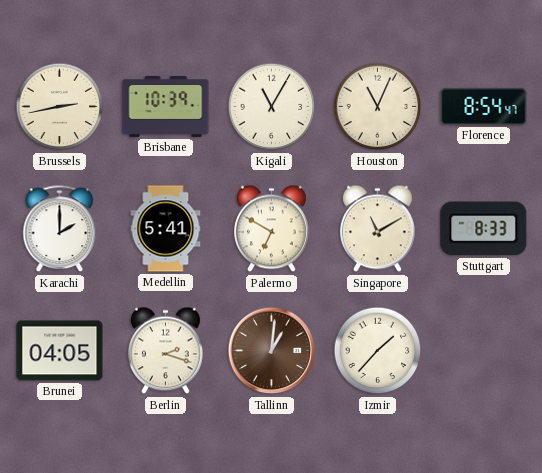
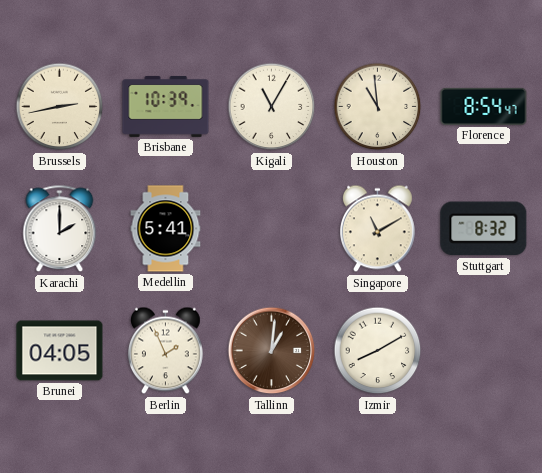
Houston: 11:04 -> 10:59 (378, 107)
Palermo: 6:50 -> none (272, 229)
Stuttgart: 8:33 -> 8:32 (484, 229)
Berlin: 2:18 -> 1:56 (166, 351)
Izmir: 1:37 -> 8:10 (378, 351)
